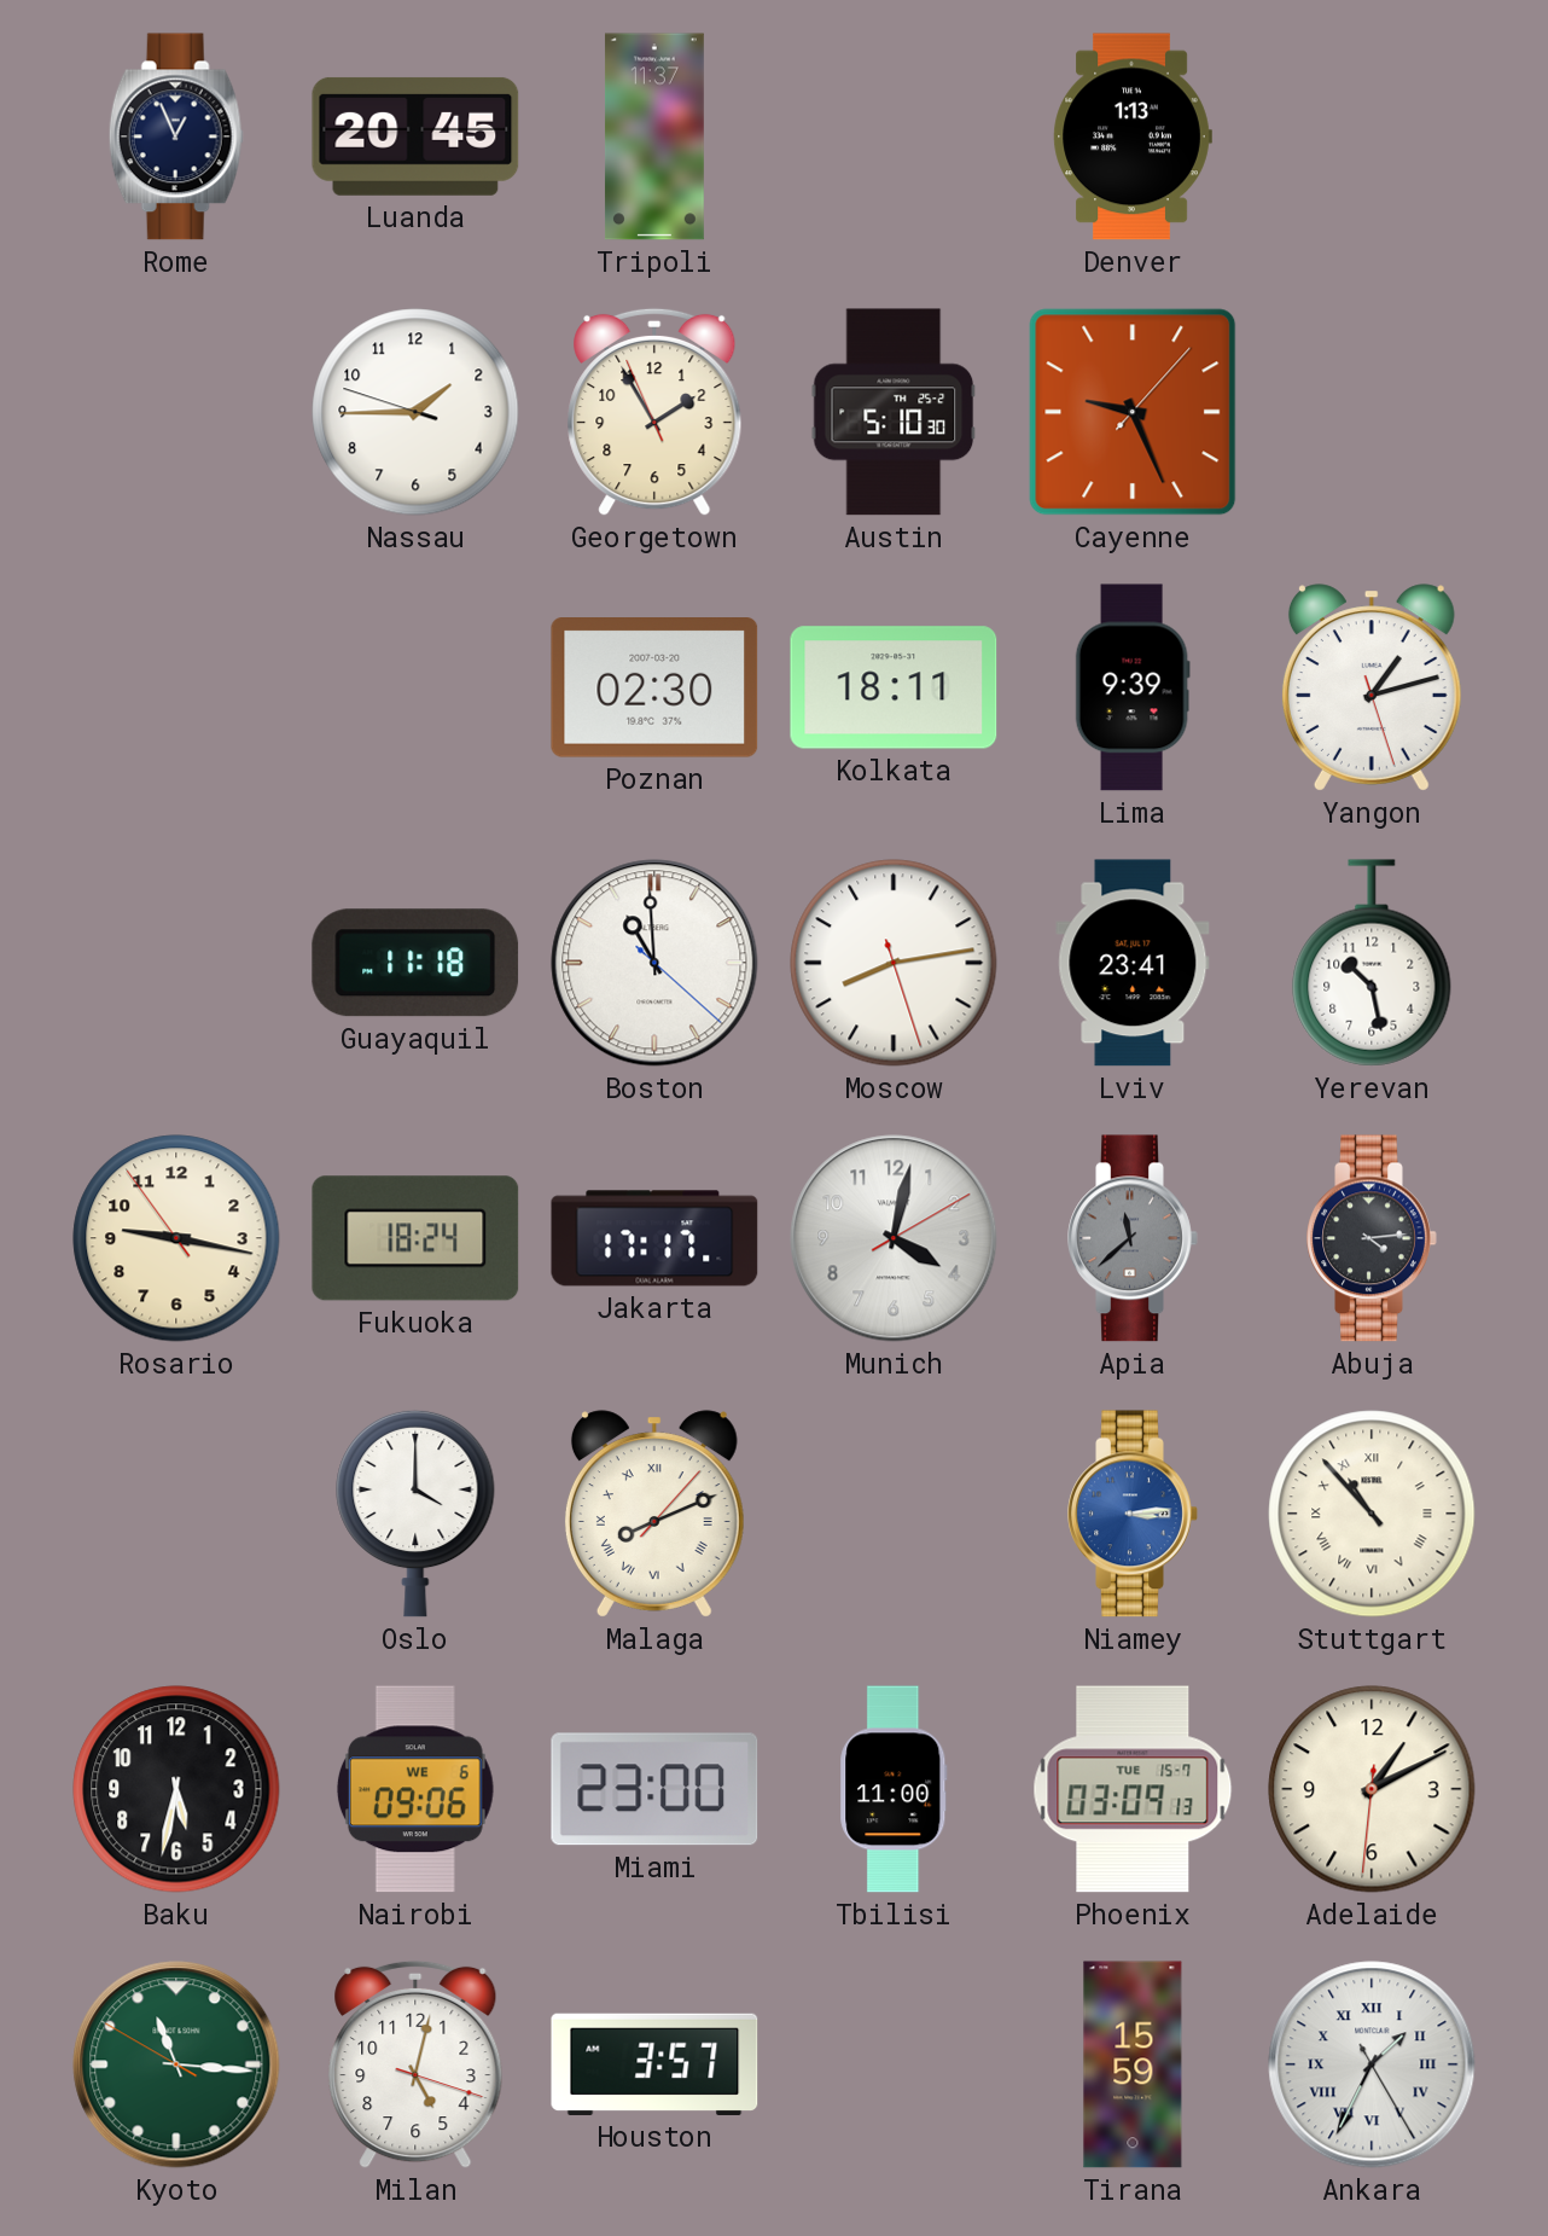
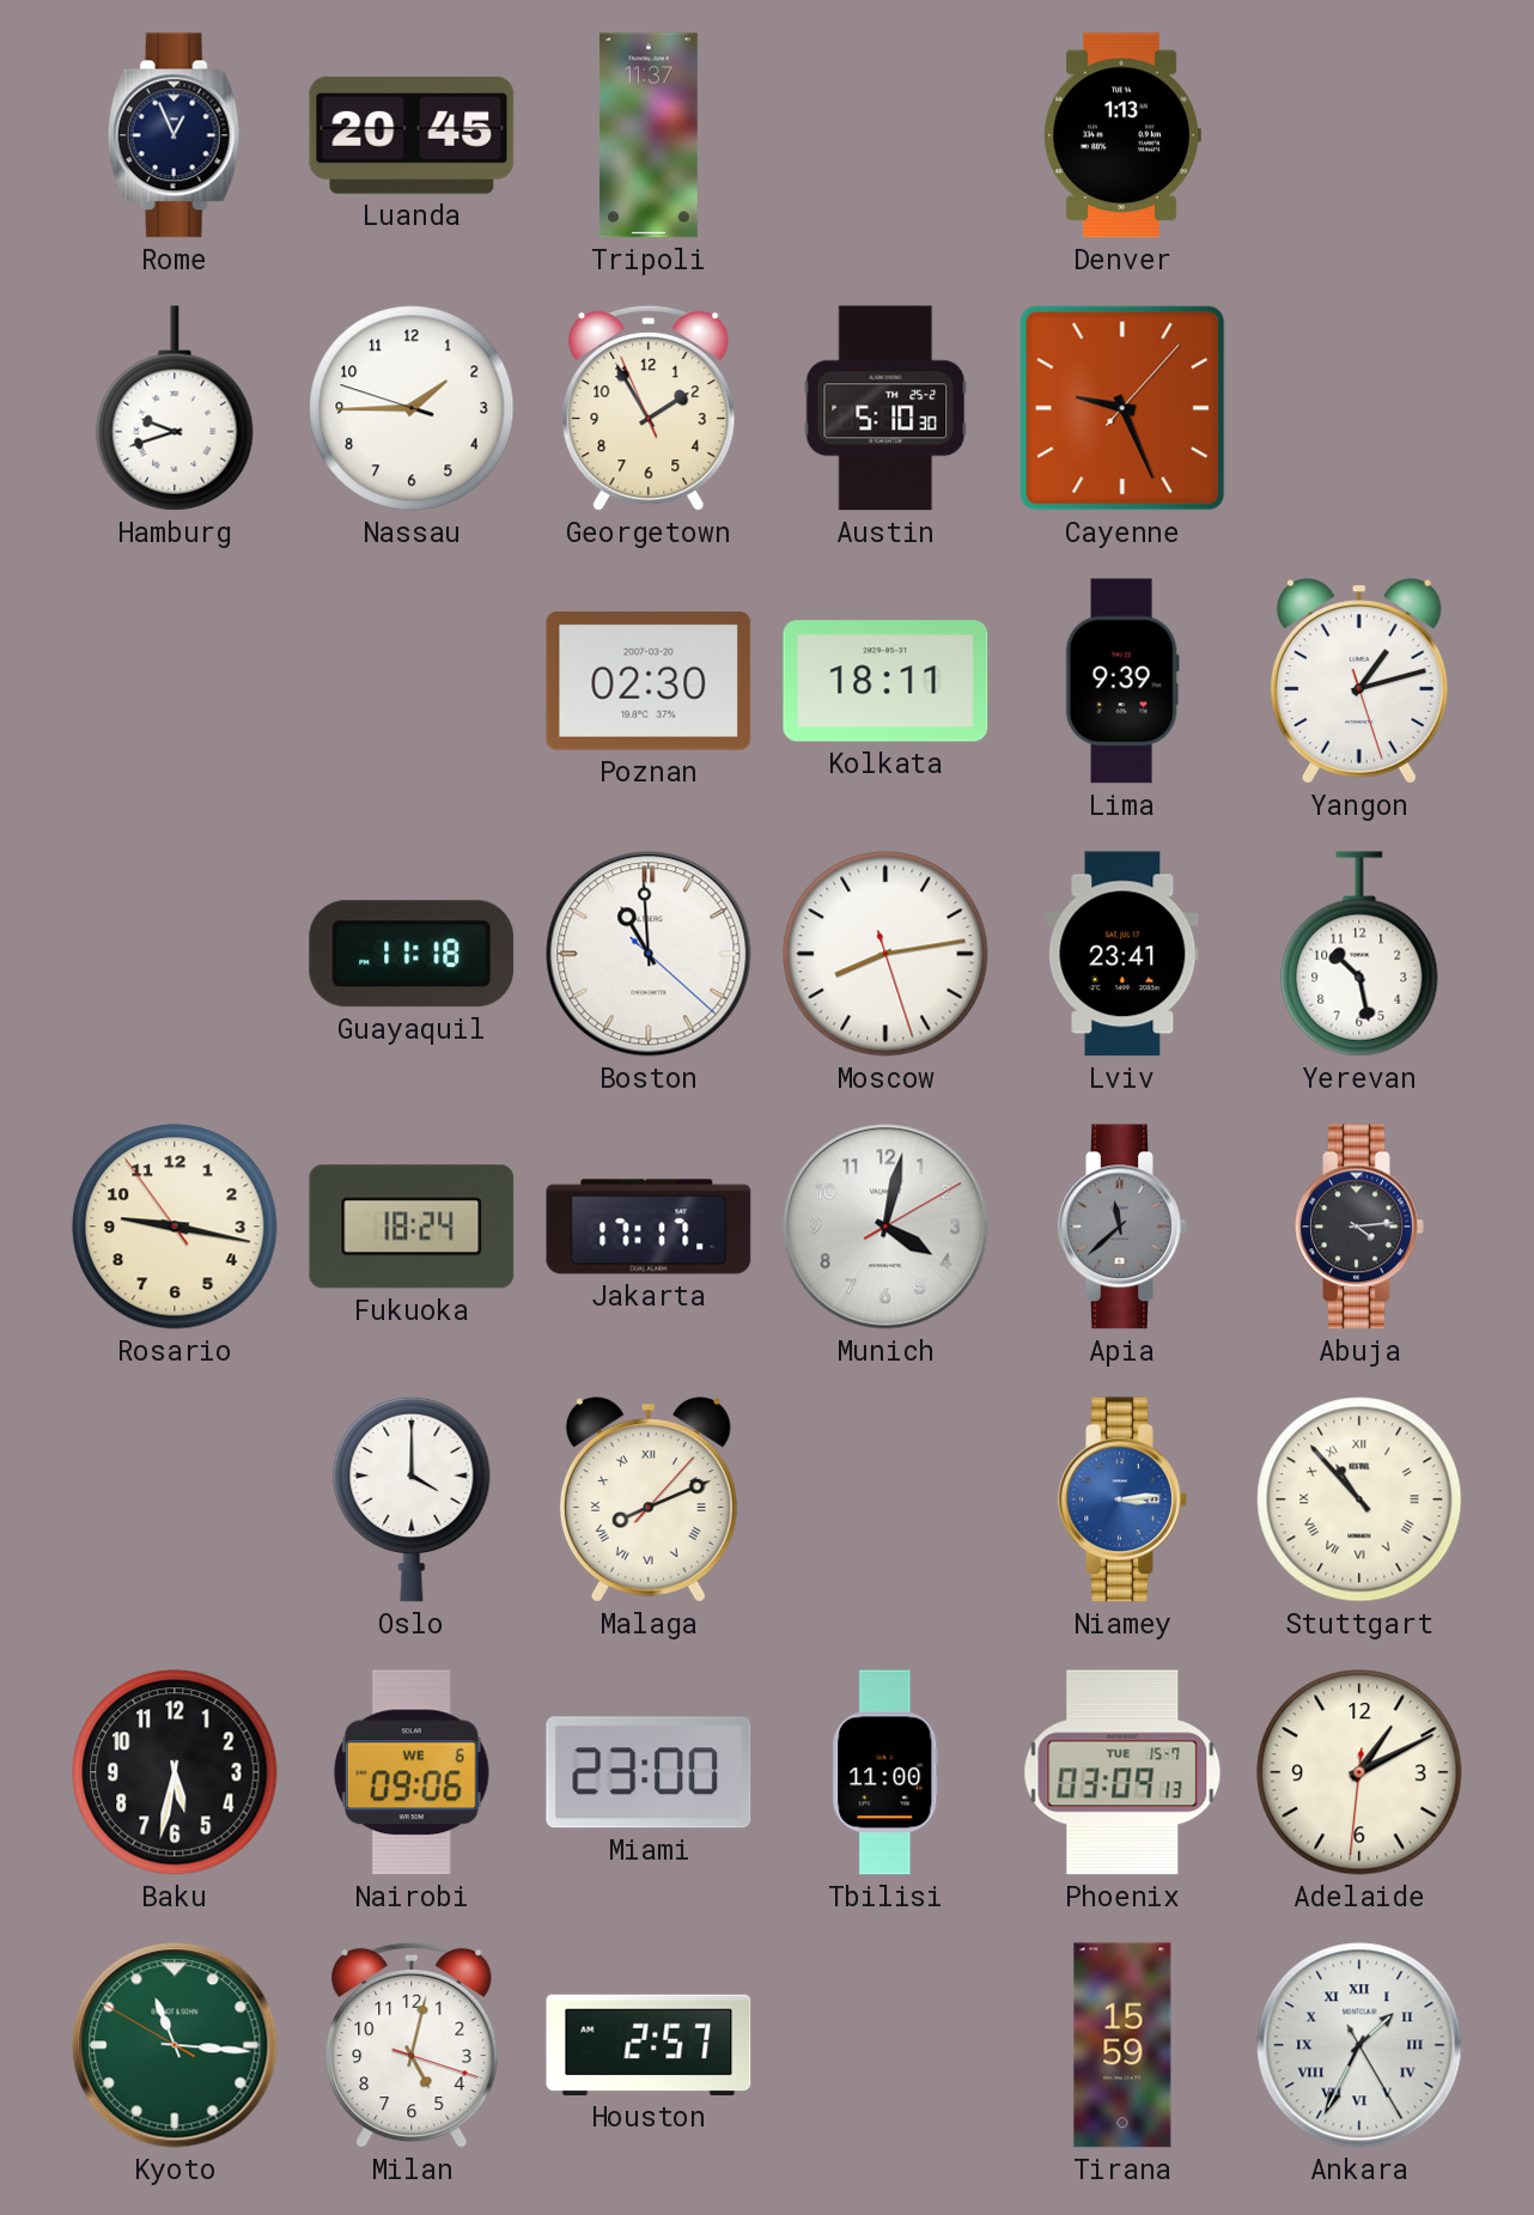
Hamburg: none -> 9:42 (175, 408)
Houston: 3:57 -> 2:57 (649, 2045)
